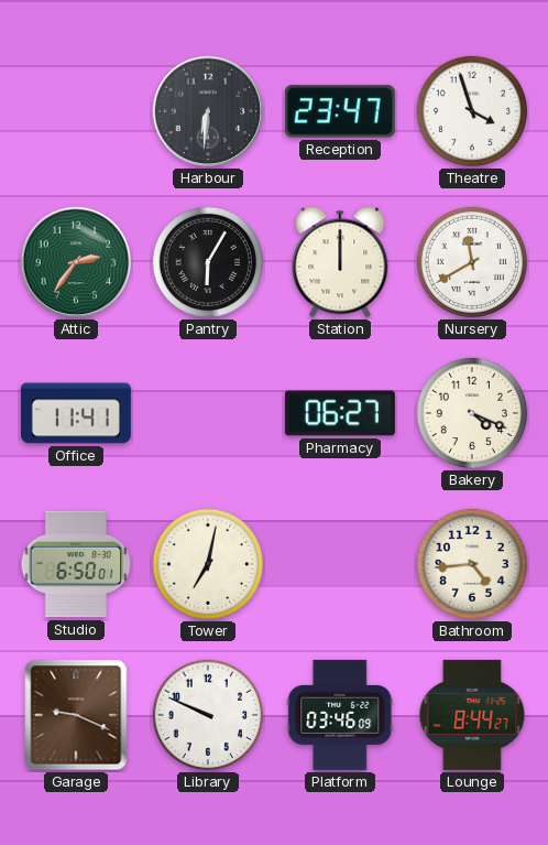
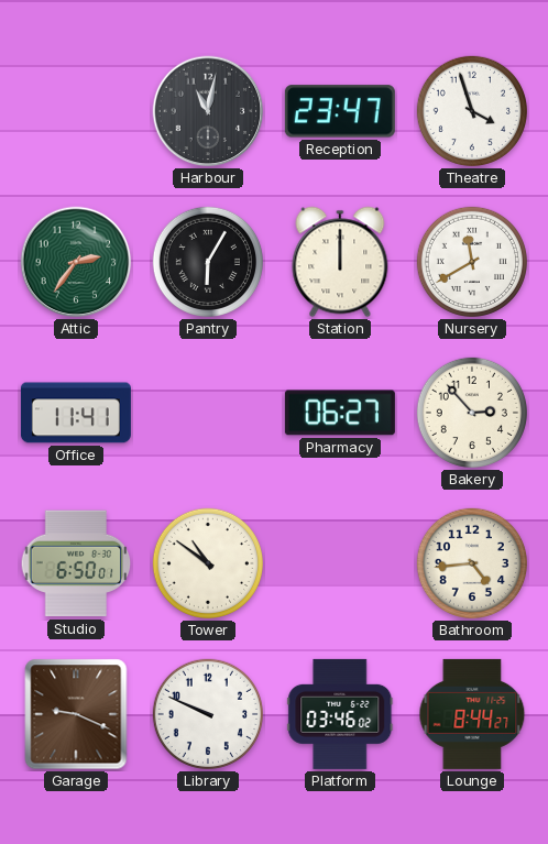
Harbour: 6:31 -> 11:02 (208, 111)
Bakery: 4:19 -> 2:53 (472, 413)
Tower: 7:02 -> 10:51 (208, 563)
Platform: 03:46:09 -> 03:46:02 (340, 714)
